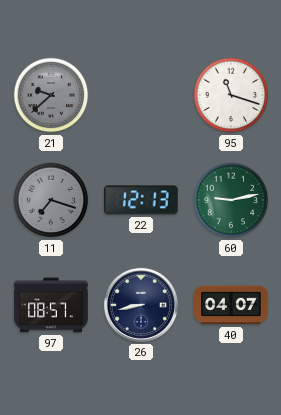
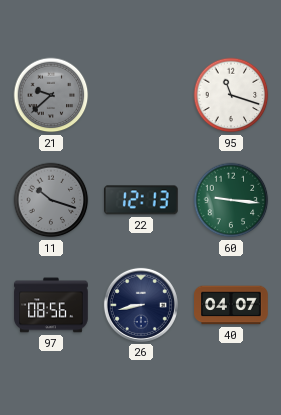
11: 7:18 -> 10:18 (51, 200)
60: 9:13 -> 9:16 (231, 200)
97: 08:57 -> 08:56 (51, 305)
